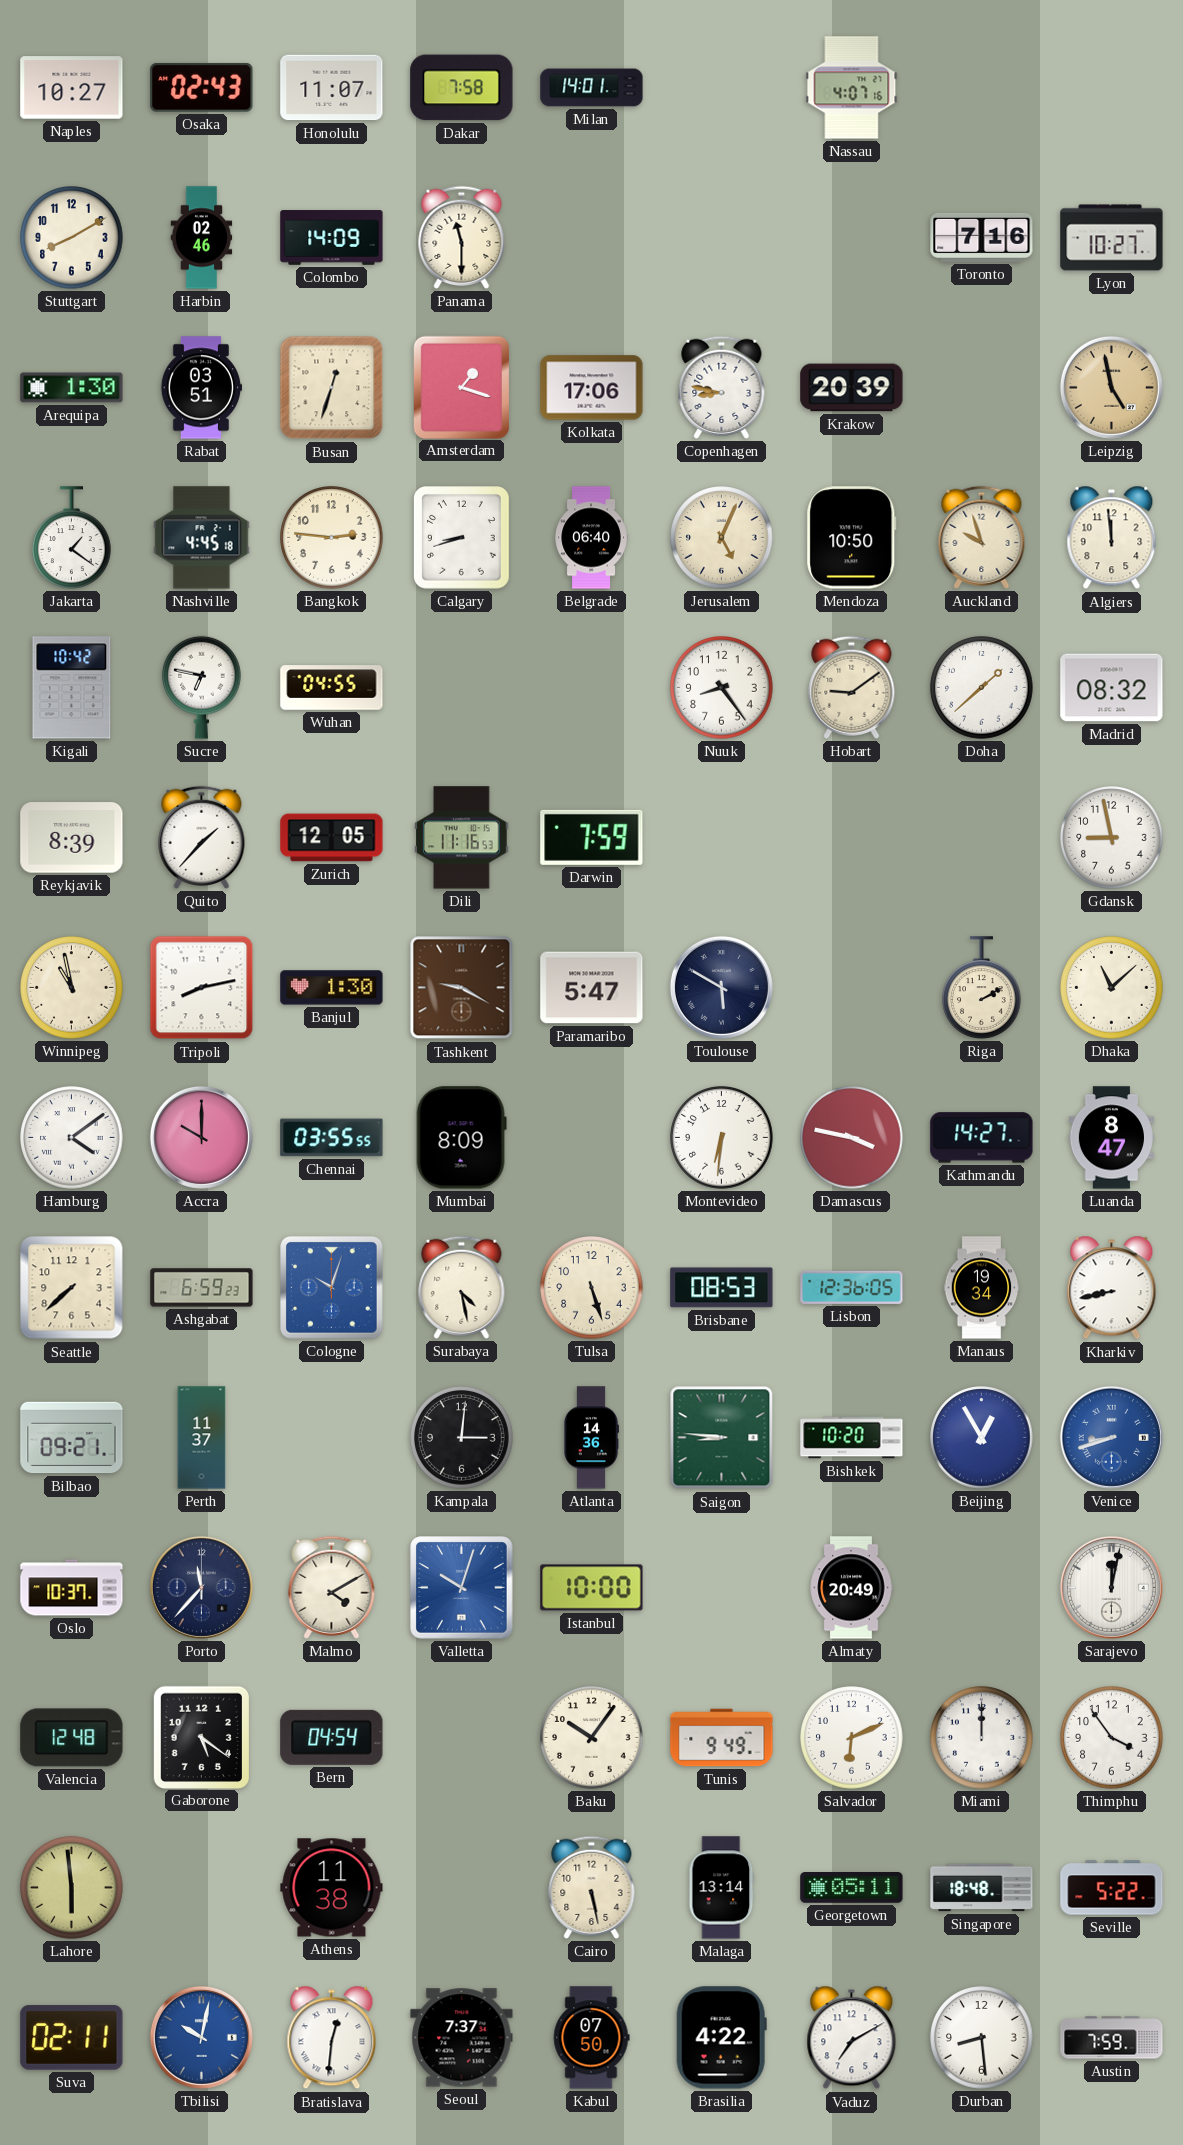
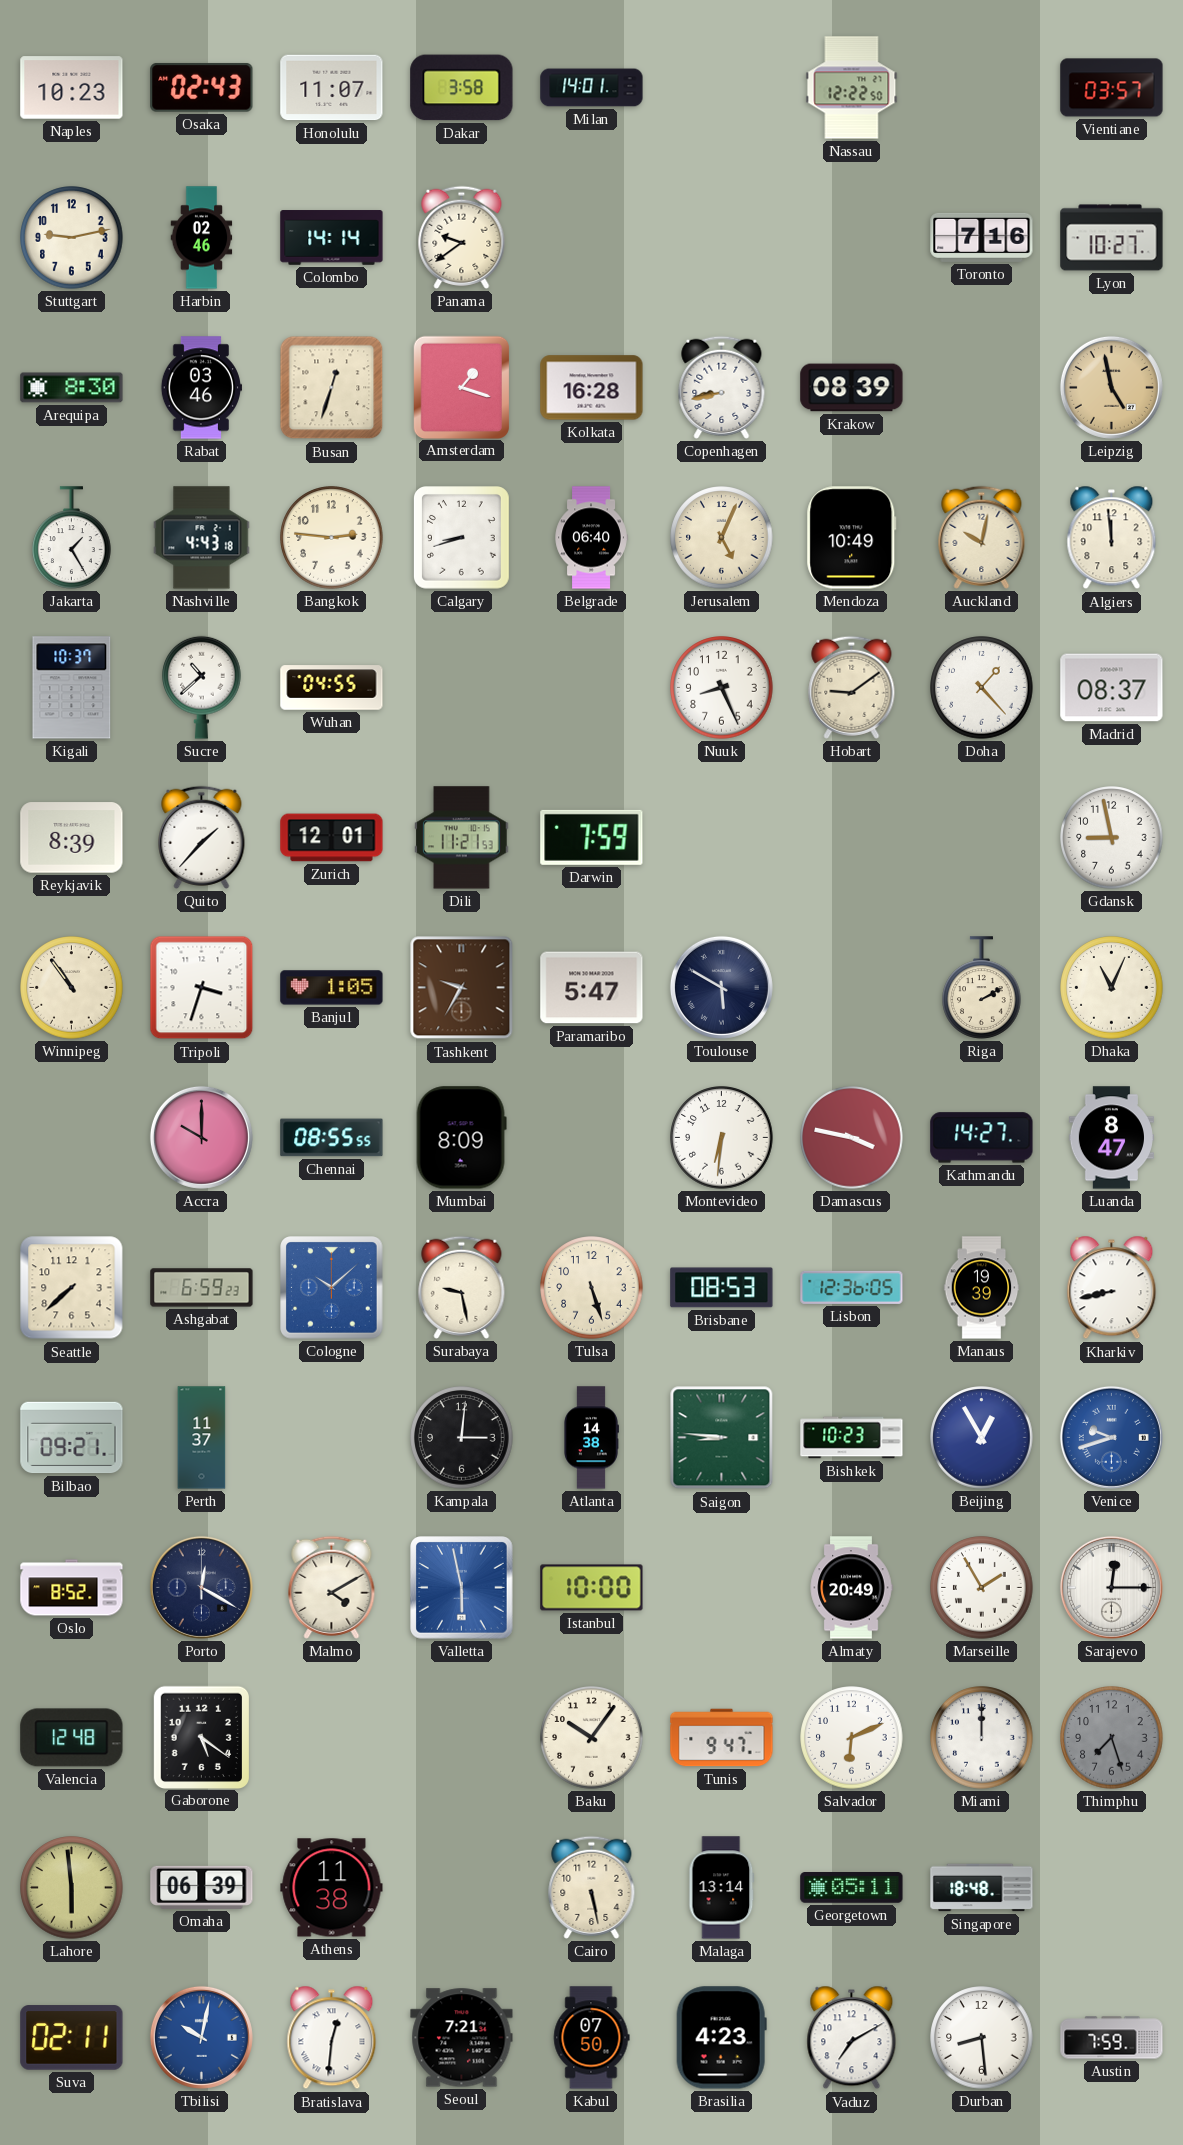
Naples: 10:27 -> 10:23 (72, 88)
Dakar: 7:58 -> 3:58 (462, 88)
Nassau: 4:07 -> 12:22 (852, 88)
Vientiane: none -> 03:57 (1112, 88)
Stuttgart: 8:10 -> 9:13 (72, 238)
Colombo: 14:09 -> 14:14 (332, 238)
Panama: 11:30 -> 9:39 (462, 237)
Arequipa: 1:30 -> 8:30 (72, 388)
Rabat: 03:51 -> 03:46 (200, 388)
Kolkata: 17:06 -> 16:28 (592, 388)
Copenhagen: 8:47 -> 8:43 (722, 387)
Krakow: 20:39 -> 08:39 (852, 388)
Jakarta: 1:21 -> 1:25 (72, 538)
Nashville: 4:45 -> 4:43 (202, 538)
Mendoza: 10:50 -> 10:49 (852, 538)
Auckland: 9:57 -> 10:02 (982, 537)
Kigali: 10:42 -> 10:37 (72, 688)
Sucre: 6:47 -> 10:38 (202, 687)
Nuuk: 8:24 -> 8:26 (722, 688)
Doha: 1:38 -> 1:23 (982, 688)
Madrid: 08:32 -> 08:37 (1112, 688)
Zurich: 12:05 -> 12:01 (332, 838)
Dili: 11:16 -> 11:21 (462, 838)
Winnipeg: 10:58 -> 10:54 (72, 988)
Tripoli: 8:13 -> 3:33 (202, 988)
Banjul: 1:30 -> 1:05 (332, 988)
Tashkent: 9:20 -> 9:35 (462, 988)
Dhaka: 11:08 -> 11:04 (1112, 988)
Hamburg: 4:09 -> none (72, 1138)
Chennai: 03:55 -> 08:55 (332, 1138)
Cologne: 10:03 -> 10:08 (332, 1288)
Surabaya: 4:28 -> 9:28 (462, 1287)
Manaus: 19:34 -> 19:39 (982, 1288)
Atlanta: 14:36 -> 14:38 (591, 1438)
Bishkek: 10:20 -> 10:23 (852, 1438)
Venice: 8:42 -> 9:42 (1111, 1437)
Oslo: 10:37 -> 8:52 (72, 1588)
Porto: 11:37 -> 12:20 (201, 1587)
Valletta: 10:03 -> 5:58 (462, 1588)
Marseille: none -> 1:55 (982, 1588)
Sarajevo: 12:02 -> 12:15 (1111, 1587)
Bern: 04:54 -> none (332, 1737)
Tunis: 9:49 -> 9:47 (722, 1738)
Thimphu: 3:54 -> 7:27 (1112, 1738)
Thimphu dial: white -> grey (1112, 1738)
Omaha: none -> 06:39 (202, 1887)
Seville: 5:22 -> none (1112, 1888)
Seoul: 7:37 -> 7:21 (462, 2038)
Brasilia: 4:22 -> 4:23 (721, 2038)
